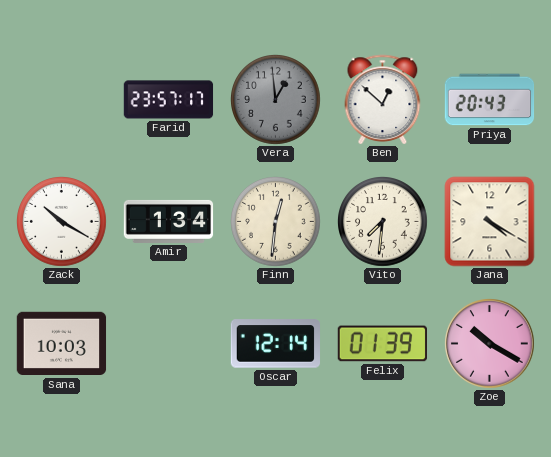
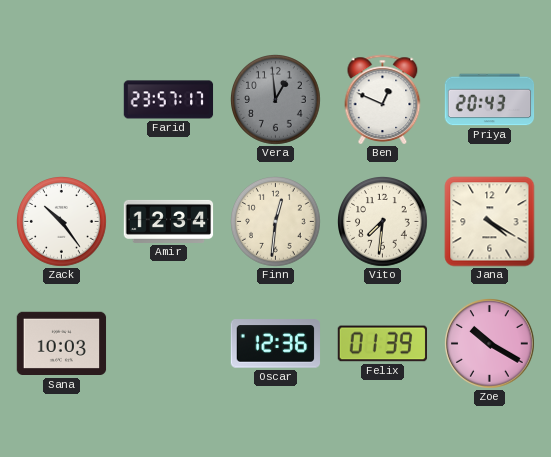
Ben: 12:52 -> 12:49 (383, 100)
Zack: 10:20 -> 10:24 (62, 222)
Amir: 1:34 -> 12:34 (169, 221)
Oscar: 12:14 -> 12:36 (276, 344)
